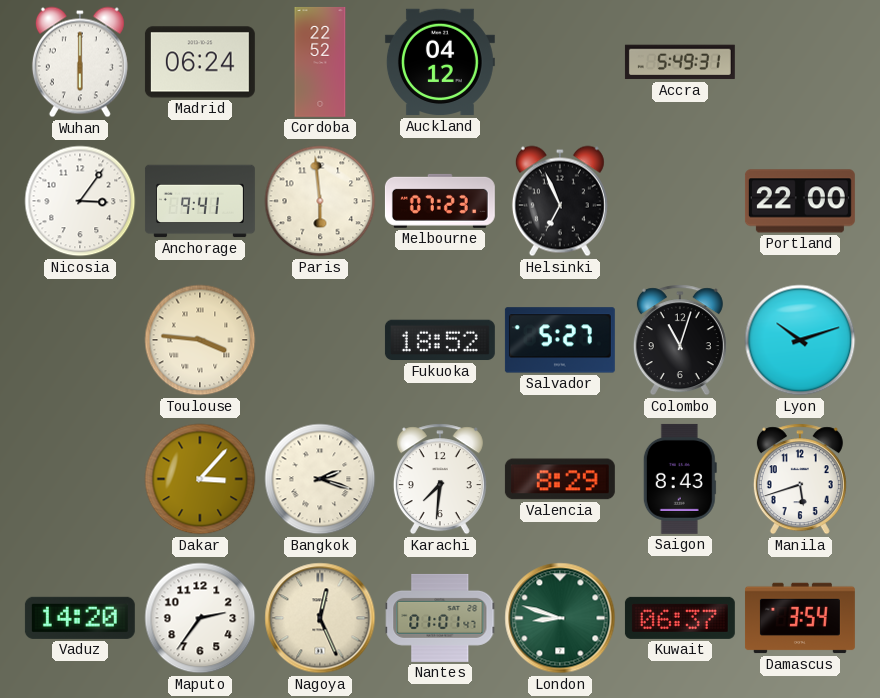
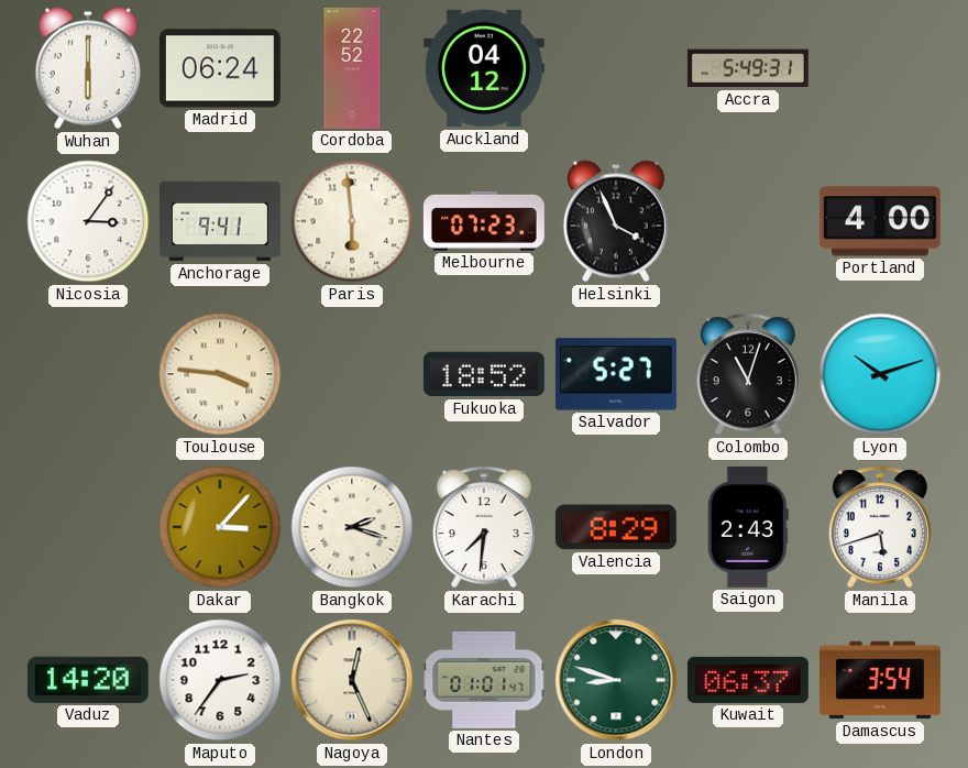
Helsinki: 6:56 -> 3:56 (616, 221)
Portland: 22:00 -> 4:00 (880, 221)
Saigon: 8:43 -> 2:43 (748, 527)
